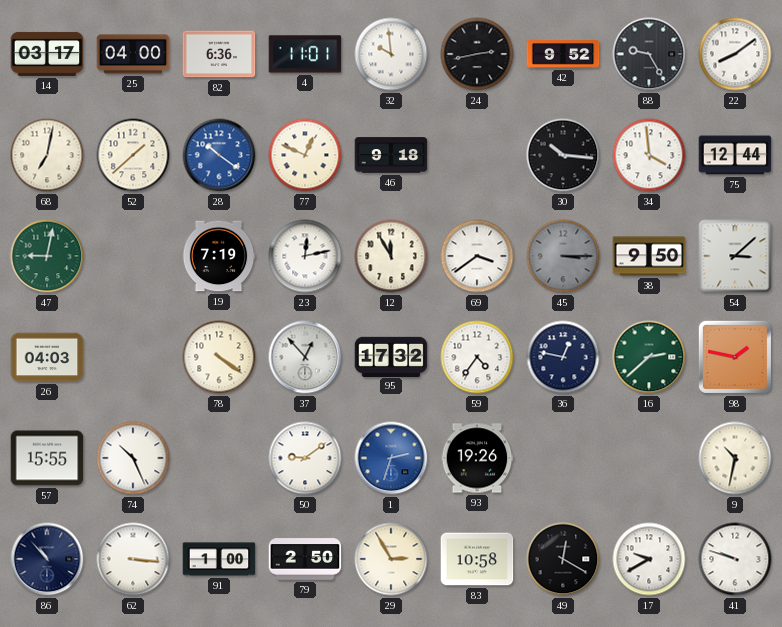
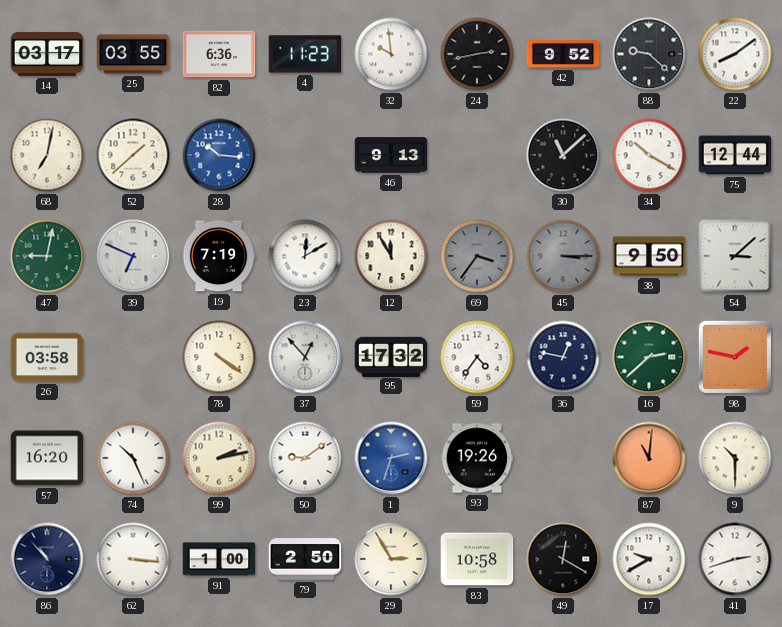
25: 04:00 -> 03:55 (133, 54)
4: 11:01 -> 11:23 (305, 54)
88: 9:25 -> 9:22 (649, 54)
28: 10:21 -> 10:16 (219, 155)
77: 12:49 -> none (305, 155)
46: 9:18 -> 9:13 (391, 155)
30: 10:16 -> 11:08 (563, 155)
34: 3:59 -> 10:20 (649, 155)
39: none -> 6:49 (133, 256)
23: 12:13 -> 12:10 (305, 256)
69: 3:39 -> 3:36 (477, 256)
69 dial: white -> grey (477, 256)
26: 04:03 -> 03:58 (47, 357)
57: 15:55 -> 16:20 (47, 458)
99: none -> 2:13 (219, 458)
87: none -> 11:01 (649, 458)
9: 10:32 -> 10:30 (735, 458)
41: 9:48 -> 2:42 (735, 559)
